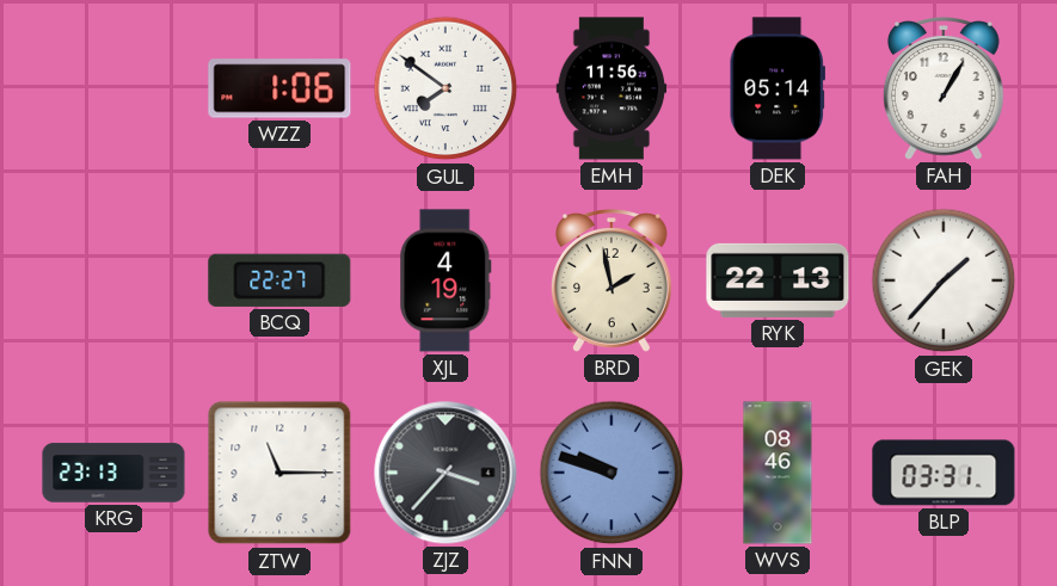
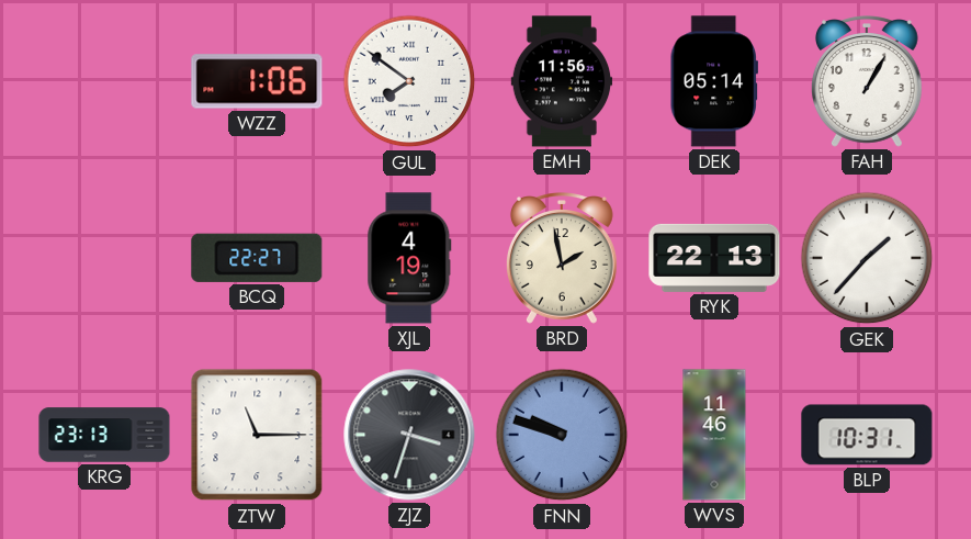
ZJZ: 3:37 -> 3:33 (409, 435)
WVS: 08:46 -> 11:46 (714, 435)
BLP: 03:31 -> 10:31 (867, 435)
